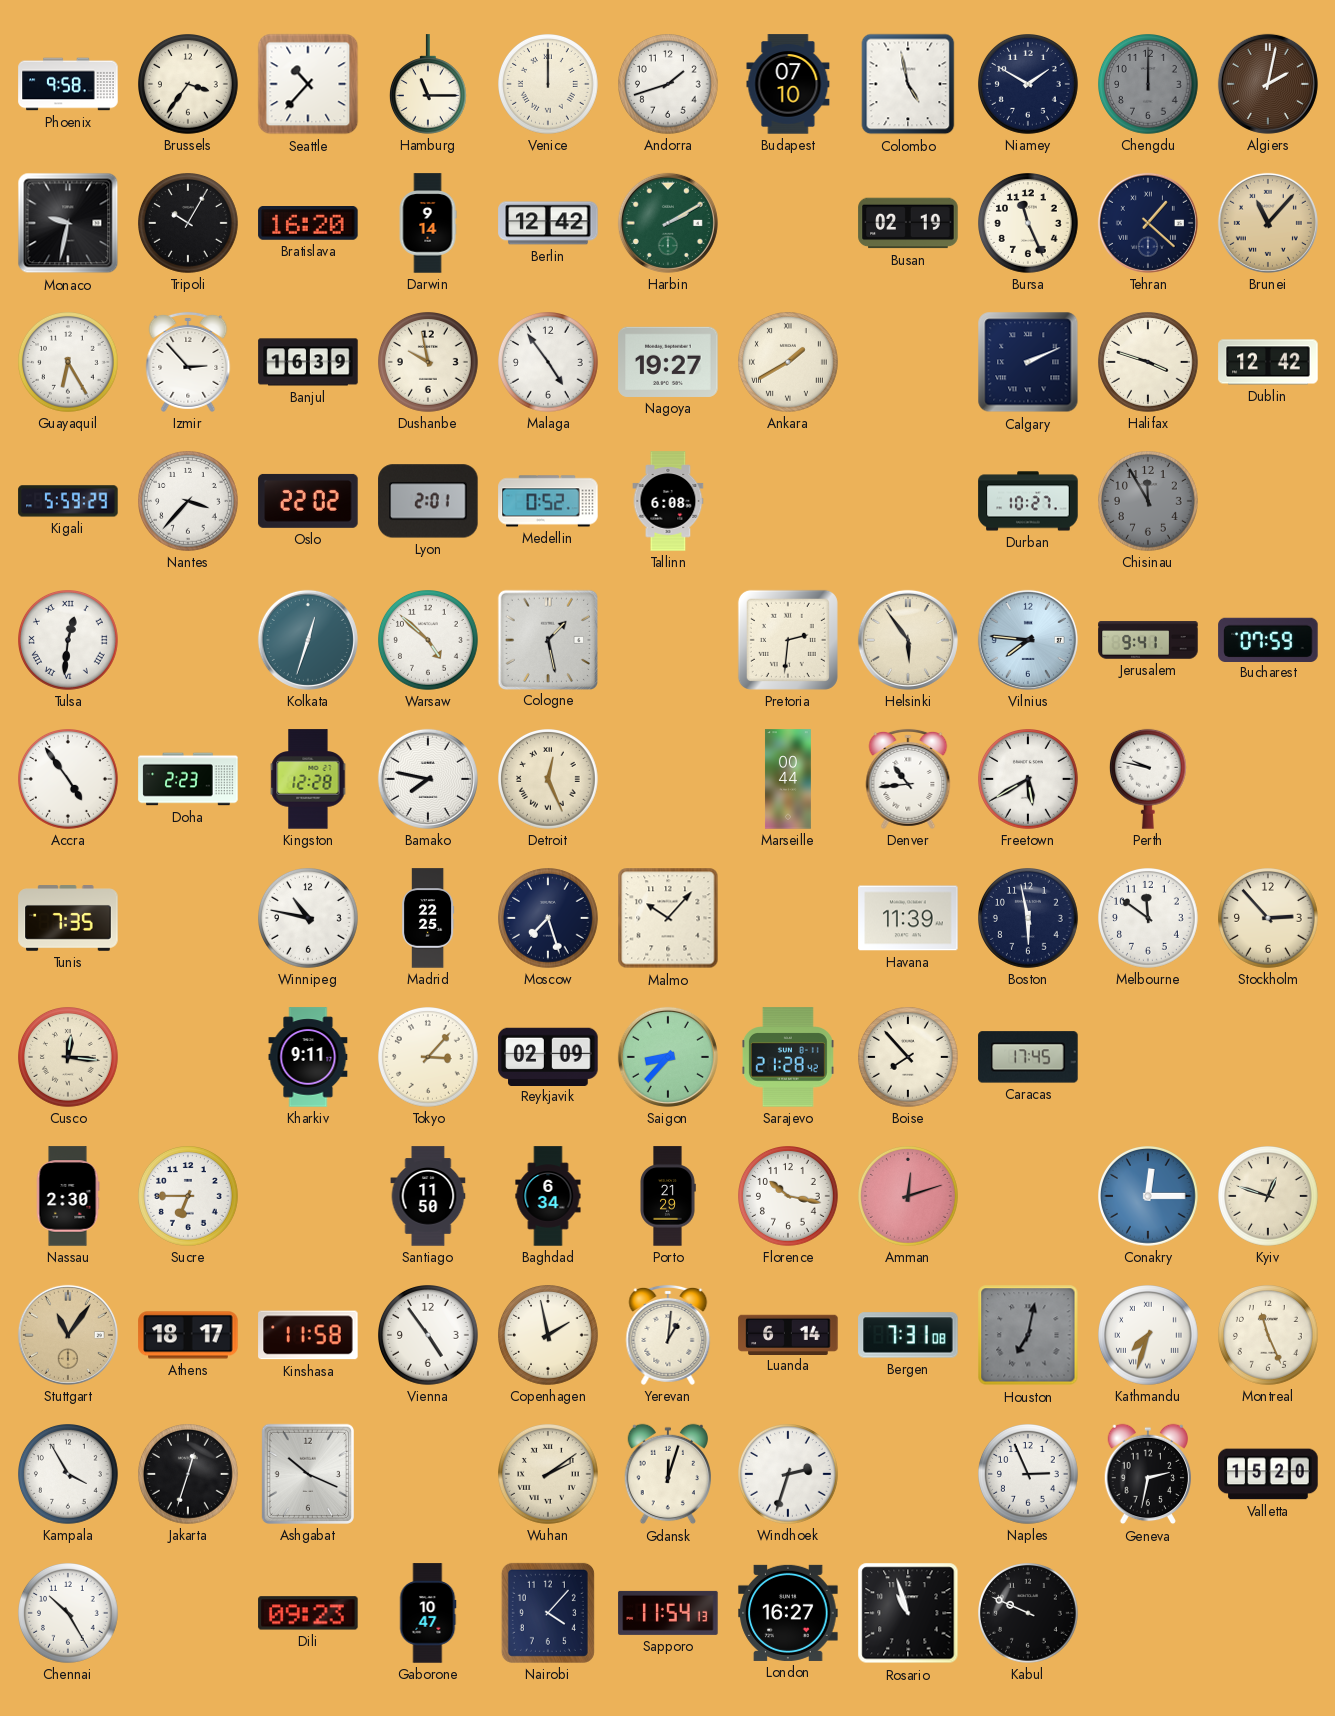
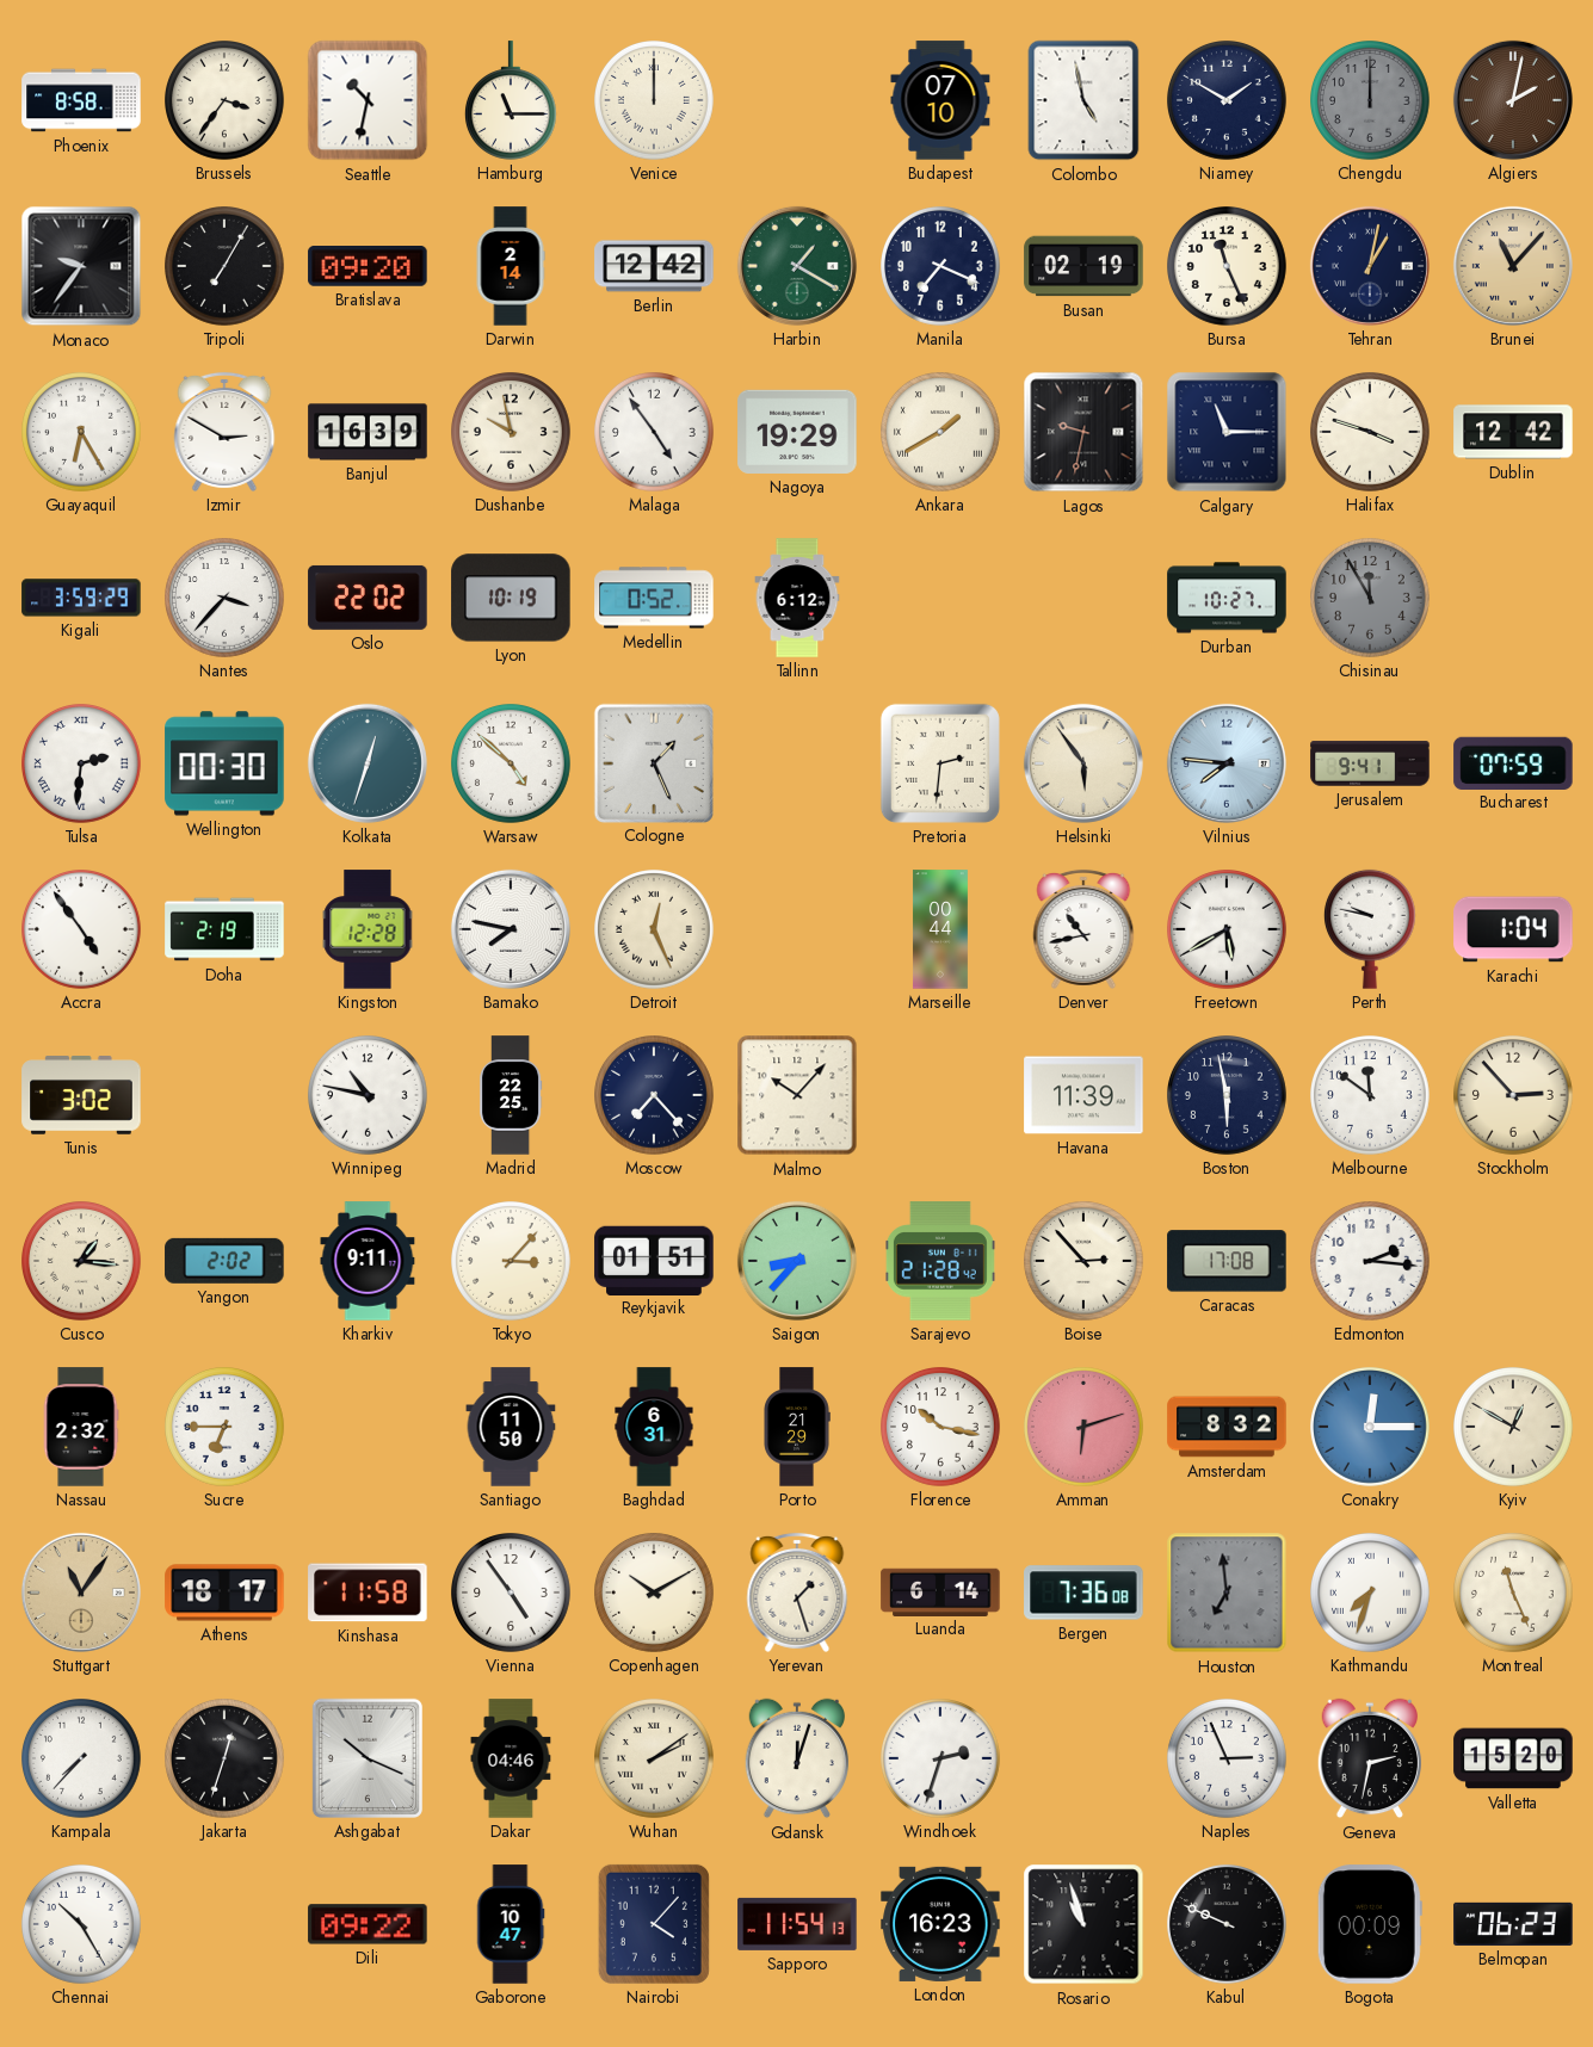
Phoenix: 9:58 -> 8:58 (81, 100)
Seattle: 10:37 -> 10:32 (368, 100)
Andorra: 1:42 -> none (669, 85)
Monaco: 9:32 -> 9:36 (81, 266)
Tripoli: 10:05 -> 7:05 (226, 267)
Bratislava: 16:20 -> 09:20 (368, 267)
Darwin: 9:14 -> 2:14 (511, 266)
Harbin: 2:10 -> 1:20 (797, 266)
Manila: none -> 7:19 (941, 267)
Tehran: 1:22 -> 1:02 (1370, 266)
Izmir: 2:53 -> 2:50 (224, 432)
Nagoya: 19:27 -> 19:29 (797, 432)
Lagos: none -> 9:32 (1083, 432)
Calgary: 2:11 -> 11:15 (1227, 432)
Kigali: 5:59 -> 3:59 (81, 598)
Lyon: 2:01 -> 10:19 (511, 598)
Tallinn: 6:08 -> 6:12 (797, 598)
Tulsa: 12:31 -> 2:31 (82, 765)
Wellington: none -> 00:30 (224, 763)
Cologne: 1:28 -> 1:26 (653, 762)
Doha: 2:23 -> 2:19 (224, 929)
Denver: 10:44 -> 10:43 (1083, 929)
Karachi: none -> 1:04 (1513, 929)
Tunis: 7:35 -> 3:02 (81, 1095)
Moscow: 7:27 -> 7:23 (655, 1096)
Cusco: 12:16 -> 1:16 (82, 1262)
Yangon: none -> 2:02 (224, 1261)
Reykjavik: 02:09 -> 01:51 (654, 1260)
Boise: 7:53 -> 2:53 (1085, 1262)
Caracas: 17:45 -> 17:08 (1227, 1261)
Edmonton: none -> 2:16 (1371, 1262)
Nassau: 2:30 -> 2:32 (81, 1427)
Baghdad: 6:34 -> 6:31 (654, 1427)
Amman: 12:12 -> 6:12 (1085, 1428)
Amsterdam: none -> 8:32 (1227, 1427)
Kyiv: 12:48 -> 12:50 (1514, 1428)
Copenhagen: 1:58 -> 10:10 (655, 1594)
Yerevan: 1:01 -> 1:27 (797, 1593)
Bergen: 7:31 -> 7:36 (1083, 1593)
Houston: 7:02 -> 6:59 (1227, 1593)
Kampala: 3:55 -> 7:37 (82, 1760)
Dakar: none -> 04:46 (511, 1758)
Dili: 09:23 -> 09:22 (368, 1924)
London: 16:27 -> 16:23 (940, 1924)
Bogota: none -> 00:09 (1370, 1924)
Belmopan: none -> 06:23 (1513, 1924)
